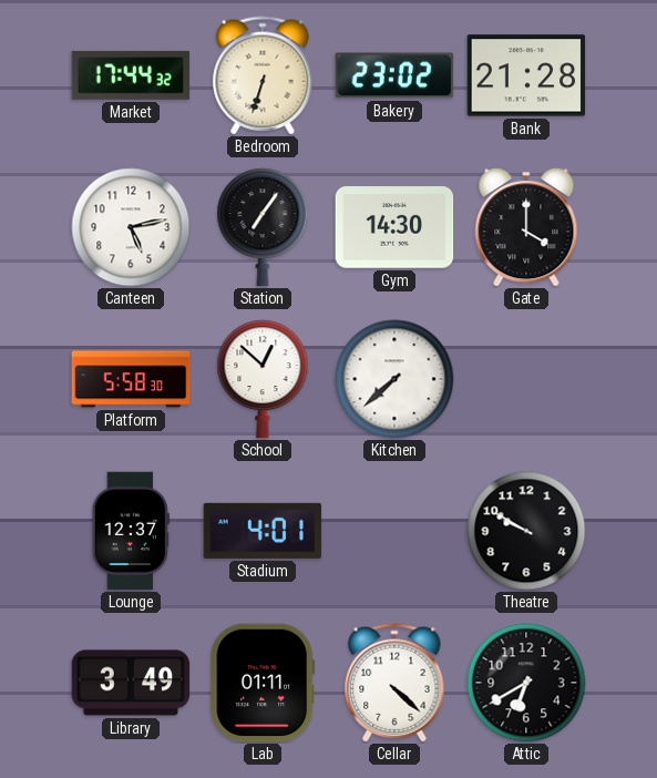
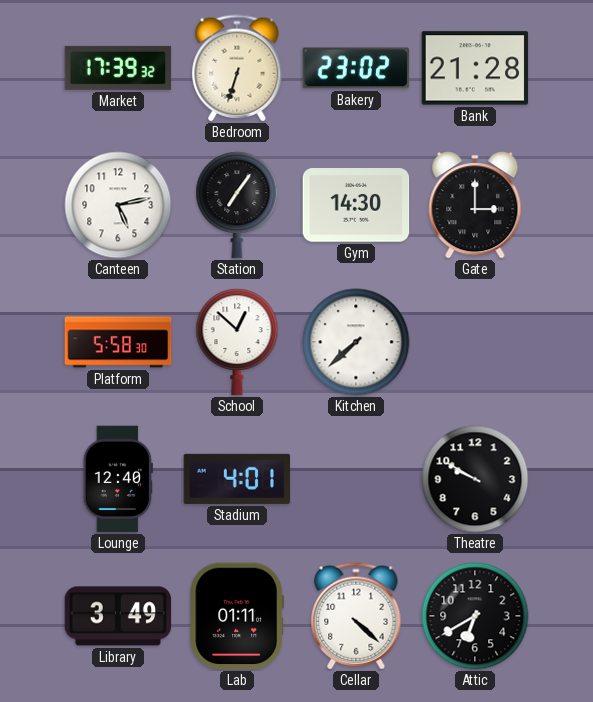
Market: 17:44 -> 17:39 (118, 68)
Gate: 4:00 -> 3:00 (475, 205)
Lounge: 12:37 -> 12:40 (118, 479)
